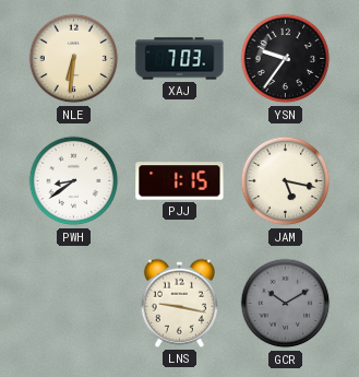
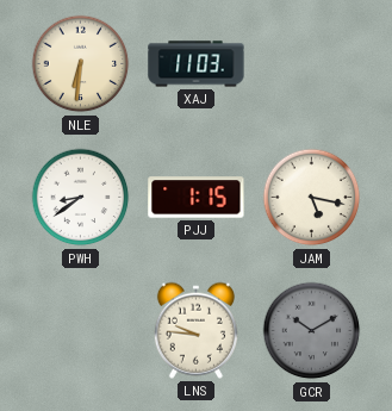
XAJ: 7:03 -> 11:03 (197, 64)
YSN: 9:36 -> none (286, 59)
LNS: 9:17 -> 9:46 (195, 330)
